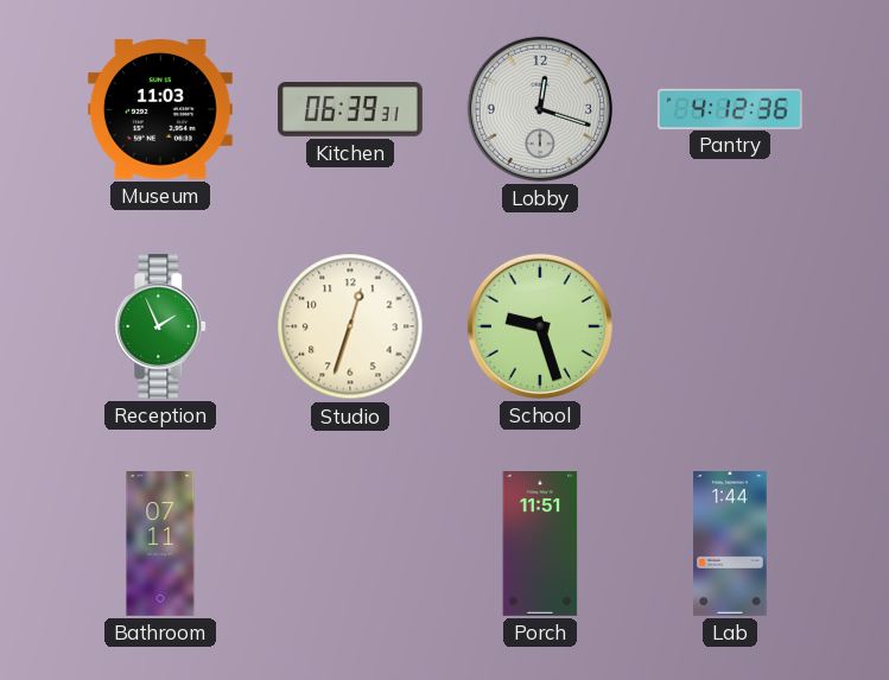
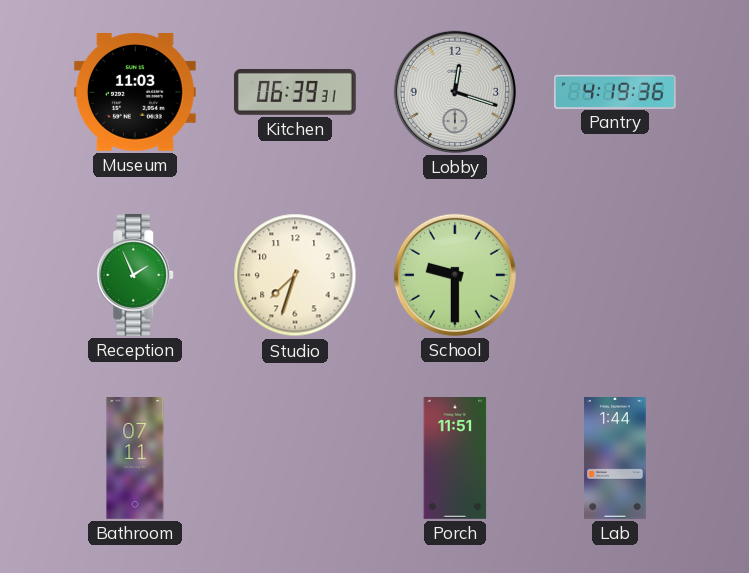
Pantry: 4:12 -> 4:19 (615, 91)
Studio: 12:33 -> 7:33 (295, 275)
School: 9:27 -> 9:30 (455, 275)
